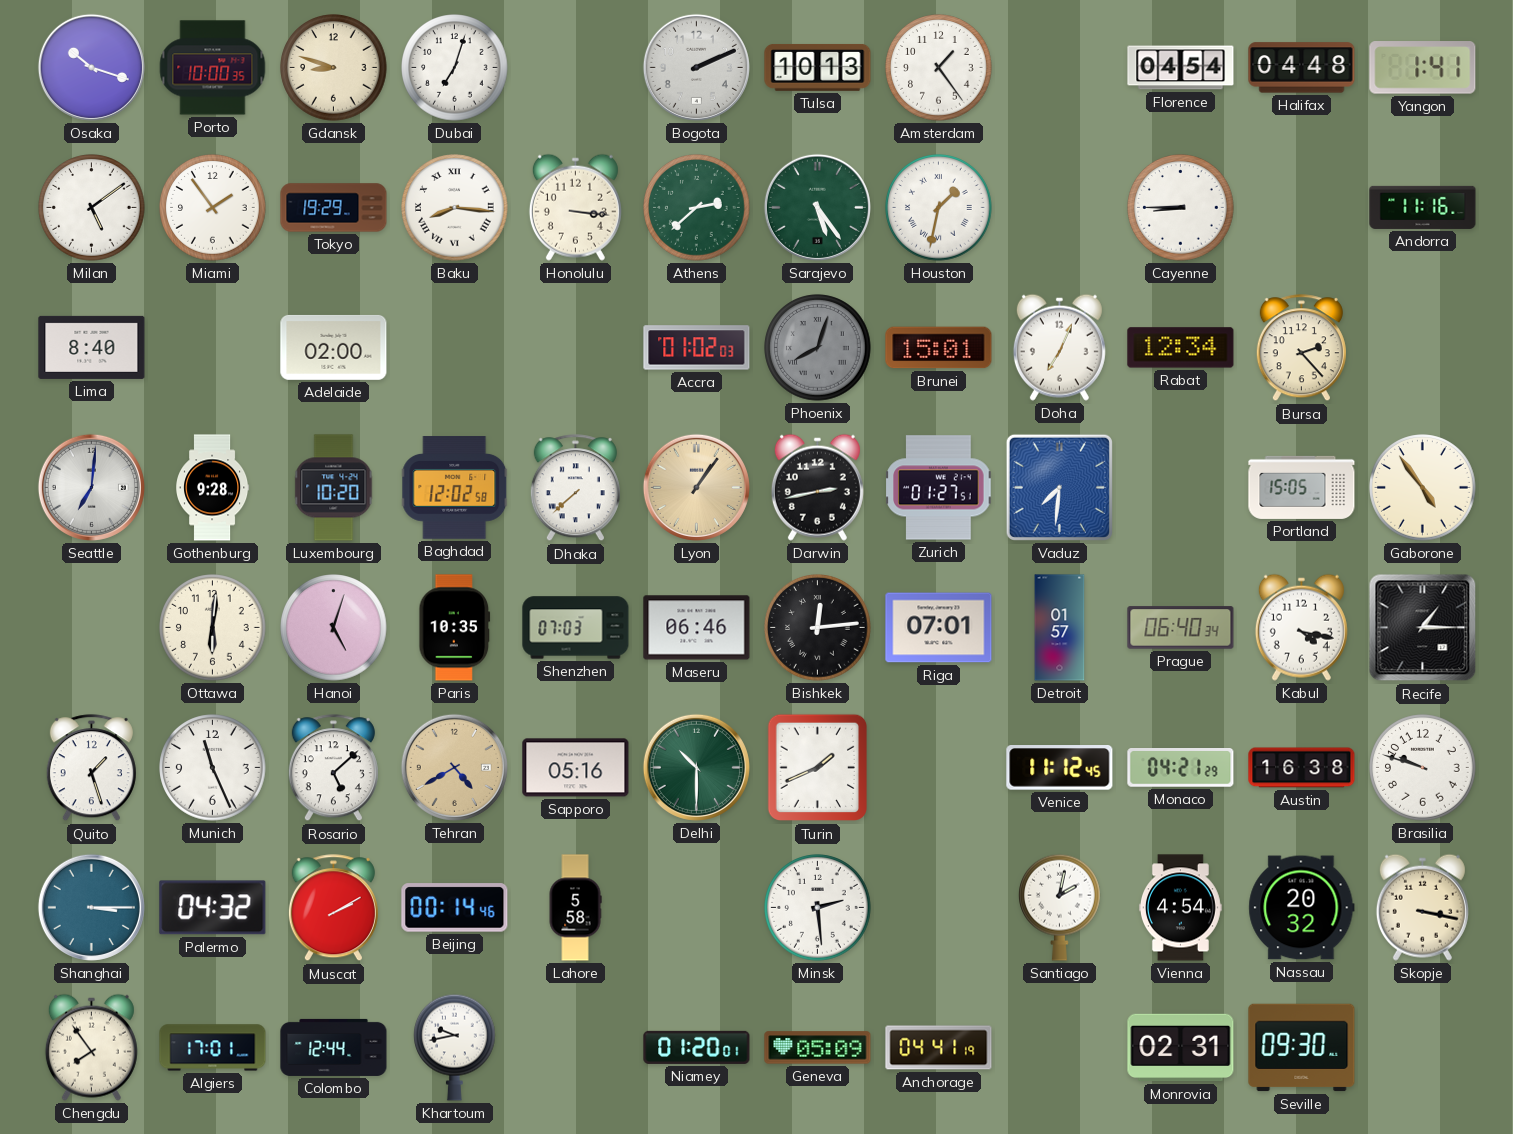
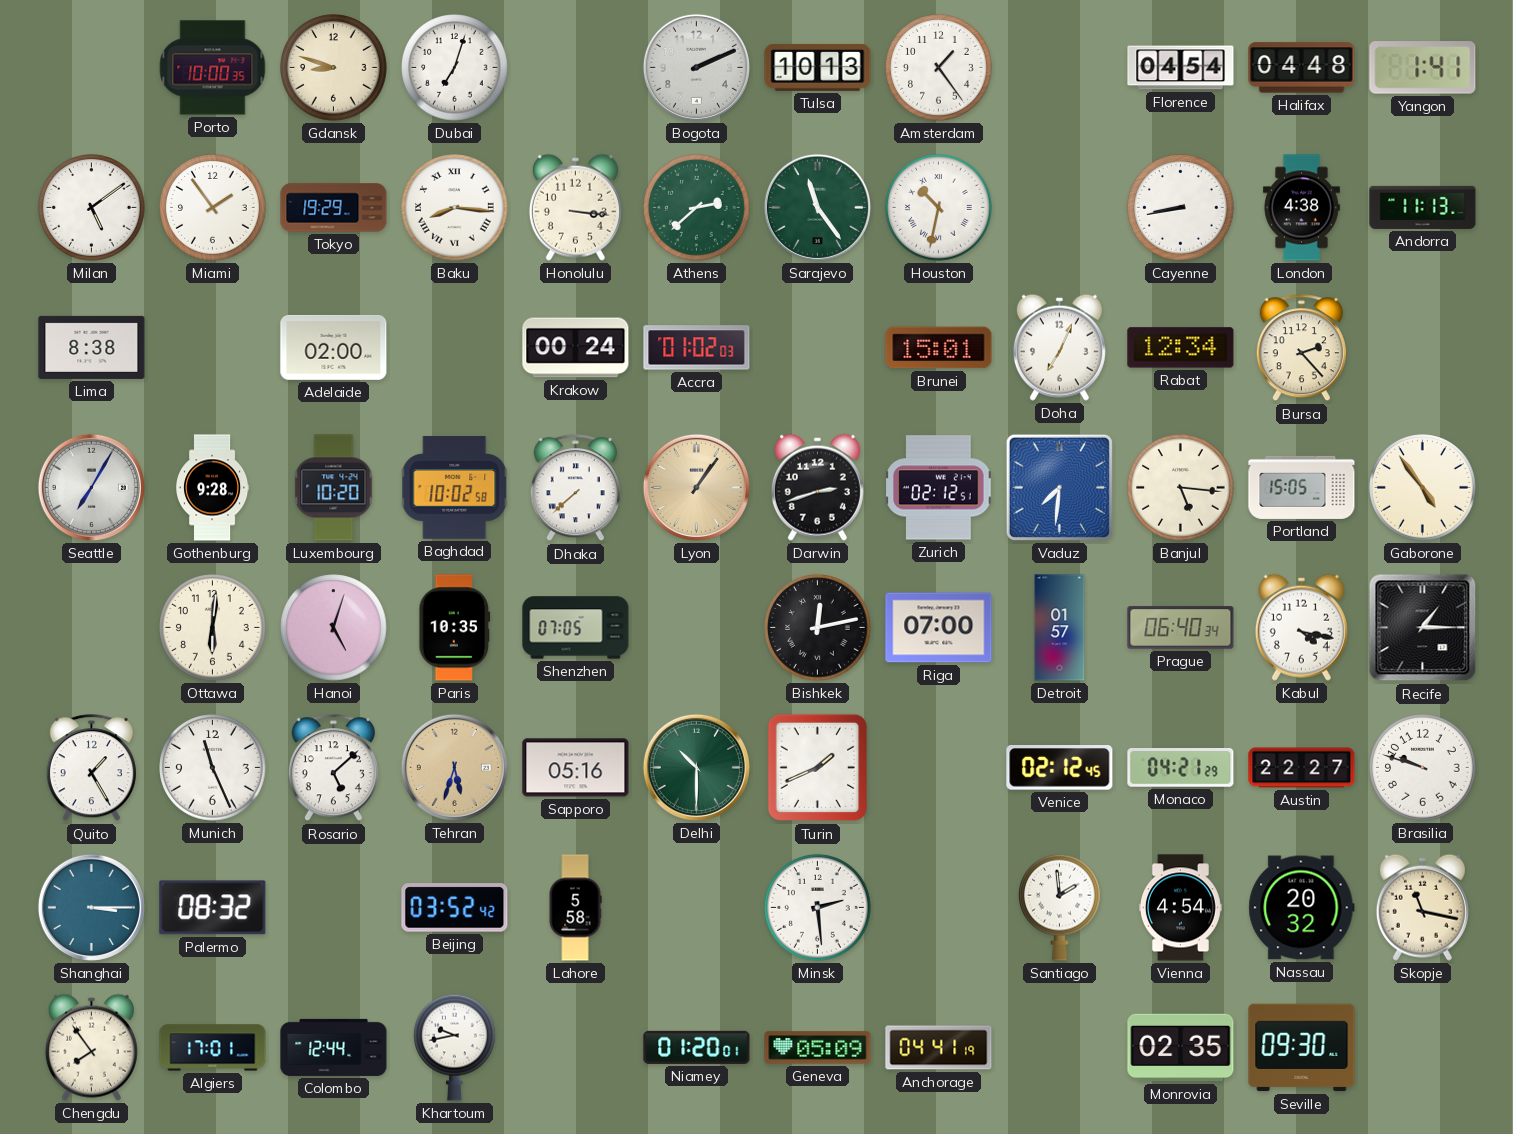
Osaka: 10:18 -> none (91, 67)
Sarajevo: 5:24 -> 11:24 (817, 207)
Houston: 1:32 -> 10:32 (939, 208)
Cayenne: 8:45 -> 8:43 (1181, 208)
London: none -> 4:38 (1301, 208)
Andorra: 11:16 -> 11:13 (1423, 207)
Lima: 8:40 -> 8:38 (92, 347)
Krakow: none -> 00:24 (576, 348)
Phoenix: 8:03 -> none (818, 348)
Seattle: 7:01 -> 7:05 (91, 487)
Baghdad: 12:02 -> 10:02 (455, 488)
Darwin: 2:43 -> 2:42 (817, 487)
Zurich: 01:27 -> 02:12 (939, 488)
Banjul: none -> 5:16 (1181, 488)
Shenzhen: 07:03 -> 07:05 (576, 628)
Maseru: 06:46 -> none (697, 628)
Bishkek: 12:14 -> 12:13 (818, 628)
Riga: 07:01 -> 07:00 (939, 628)
Quito: 1:27 -> 1:25 (91, 768)
Tehran: 4:40 -> 5:33 (454, 767)
Venice: 11:12 -> 02:12 (1060, 768)
Austin: 16:38 -> 22:27 (1302, 768)
Palermo: 04:32 -> 08:32 (213, 908)
Muscat: 2:10 -> none (333, 908)
Beijing: 00:14 -> 03:52 (455, 908)
Santiago: 2:02 -> 1:59 (1060, 907)
Skopje: 3:17 -> 11:17 (1422, 907)
Monrovia: 02:31 -> 02:35 (1181, 1048)
